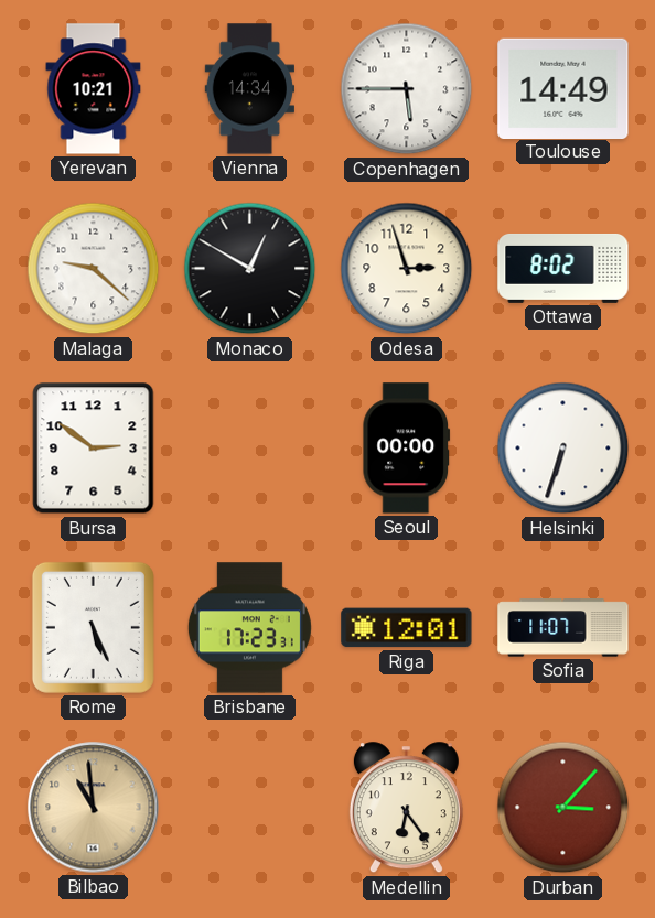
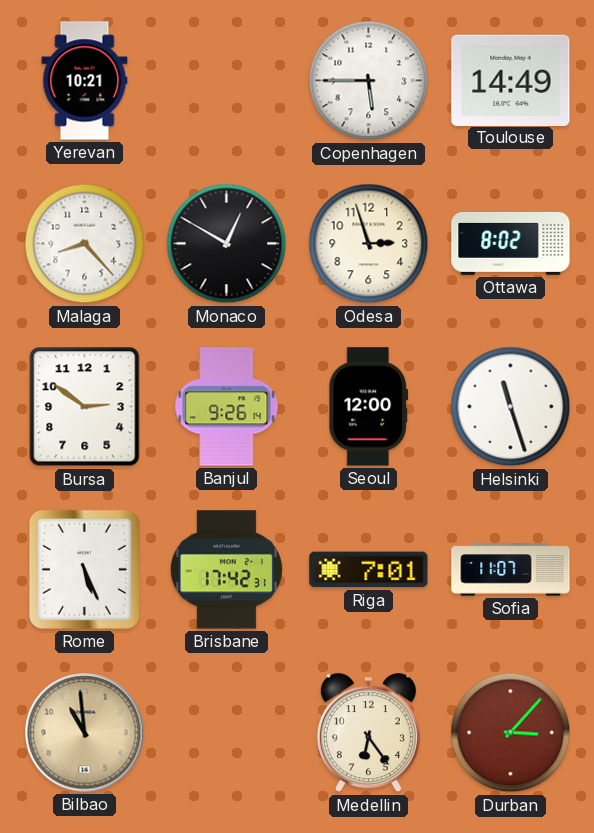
Vienna: 14:34 -> none (249, 89)
Malaga: 9:22 -> 8:23 (85, 244)
Banjul: none -> 9:26 (227, 407)
Seoul: 00:00 -> 12:00 (369, 407)
Helsinki: 6:33 -> 11:27 (511, 407)
Brisbane: 17:23 -> 17:42 (226, 570)
Riga: 12:01 -> 7:01 (369, 570)
